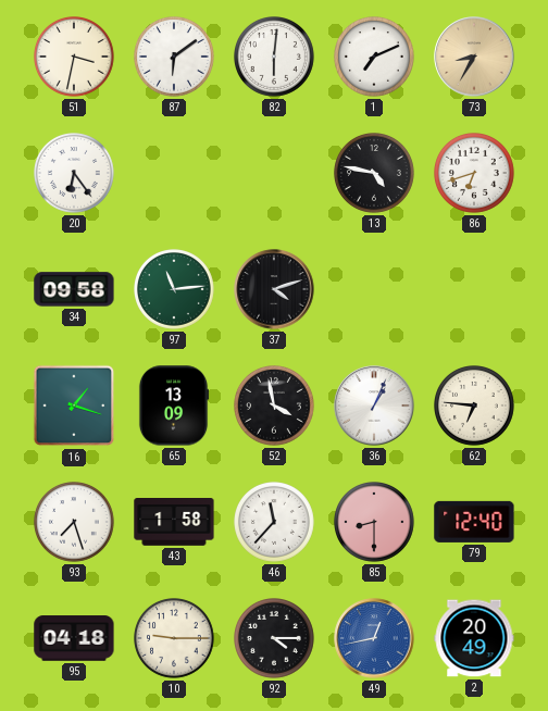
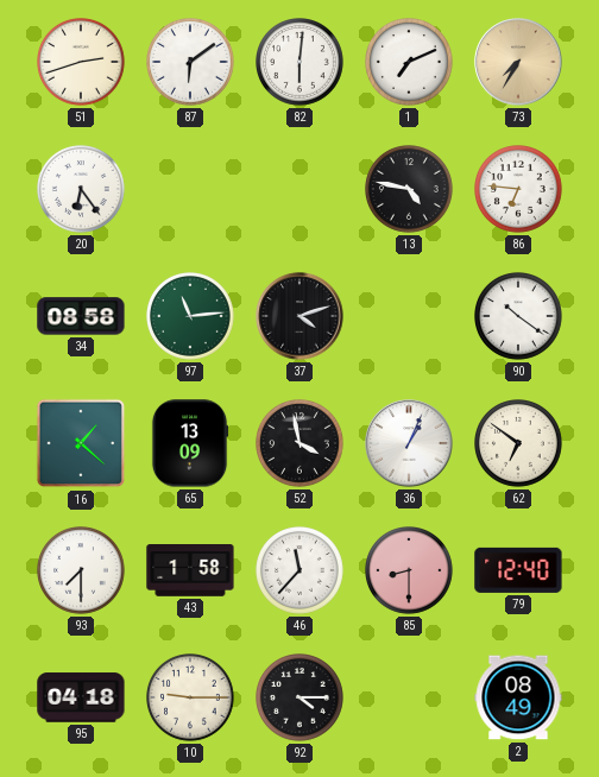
51: 3:32 -> 2:42 (82, 63)
73: 8:35 -> 7:35 (518, 62)
86: 6:42 -> 6:46 (519, 190)
34: 09:58 -> 08:58 (81, 316)
90: none -> 10:21 (519, 317)
16: 1:18 -> 1:22 (81, 443)
62: 6:46 -> 6:51 (519, 444)
93: 7:27 -> 7:30 (82, 571)
49: 12:43 -> none (374, 638)
2: 20:49 -> 08:49 (518, 697)
